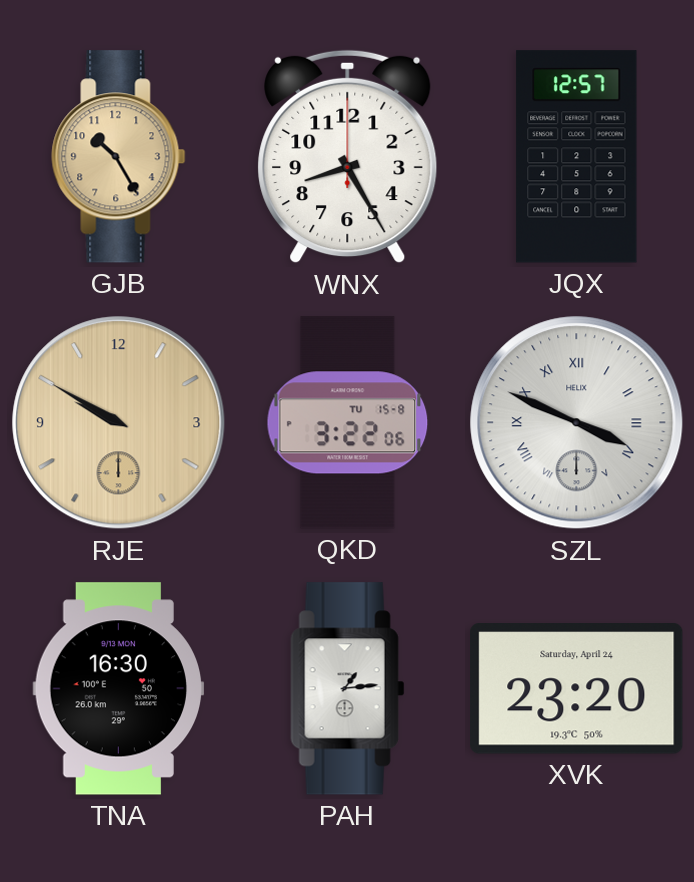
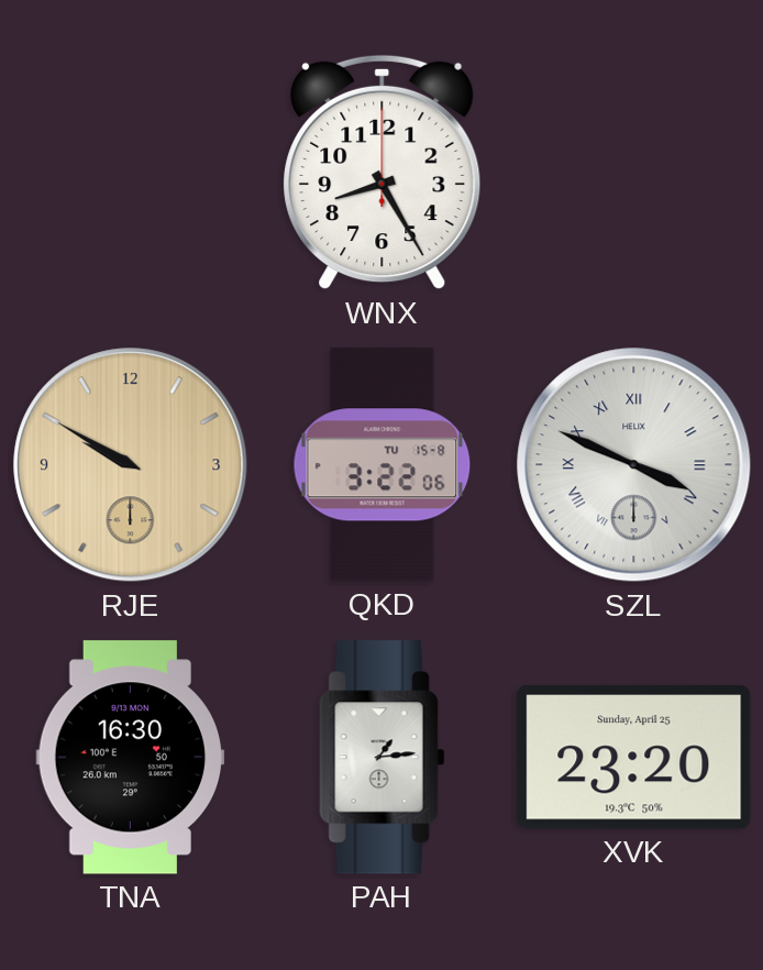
GJB: 10:25 -> none (119, 157)
JQX: 12:57 -> none (577, 157)
XVK date: Saturday, April 24 -> Sunday, April 25 (634, 758)
